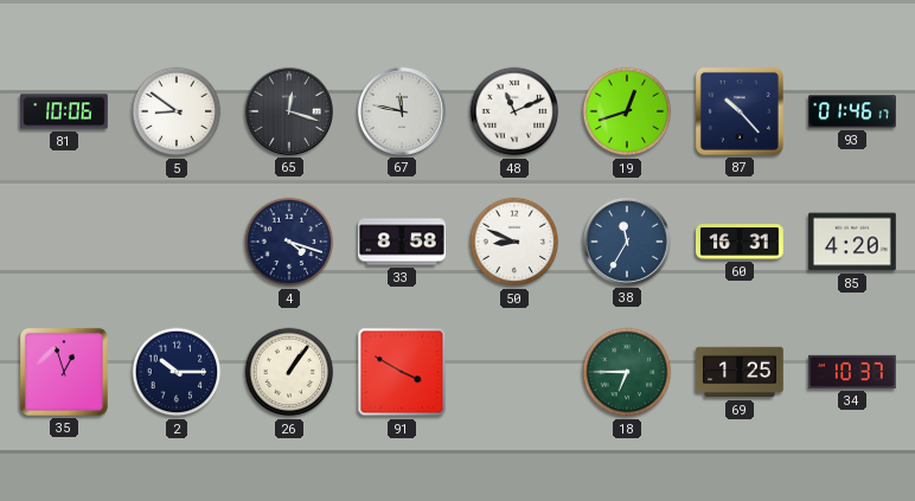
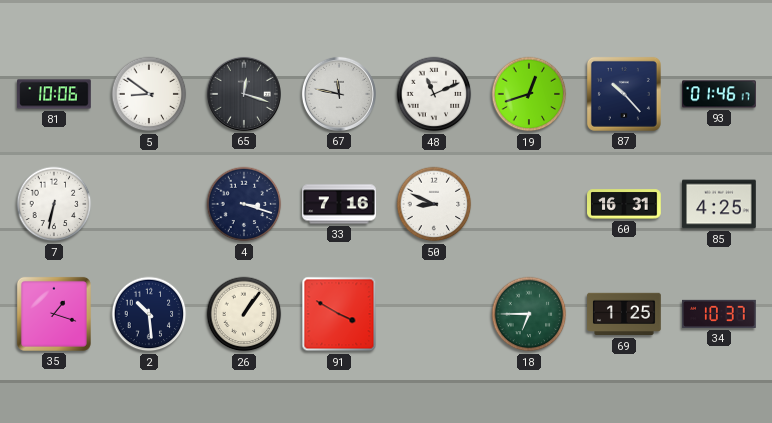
7: none -> 6:32 (54, 204)
4: 4:18 -> 3:18 (244, 204)
33: 8:58 -> 7:16 (339, 204)
38: 11:35 -> none (627, 242)
85: 4:20 -> 4:25 (719, 204)
35: 12:57 -> 1:18 (54, 314)
2: 10:15 -> 10:29 (149, 314)
